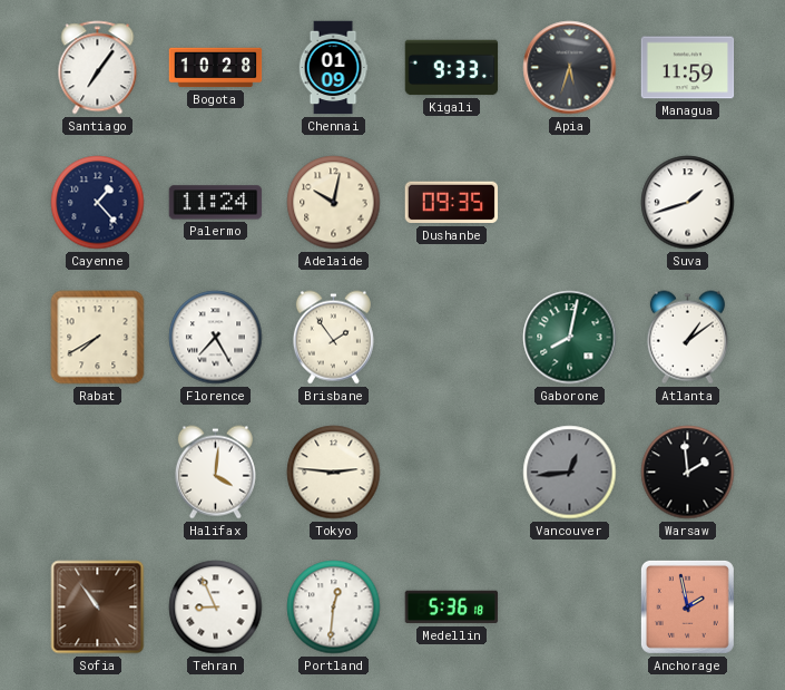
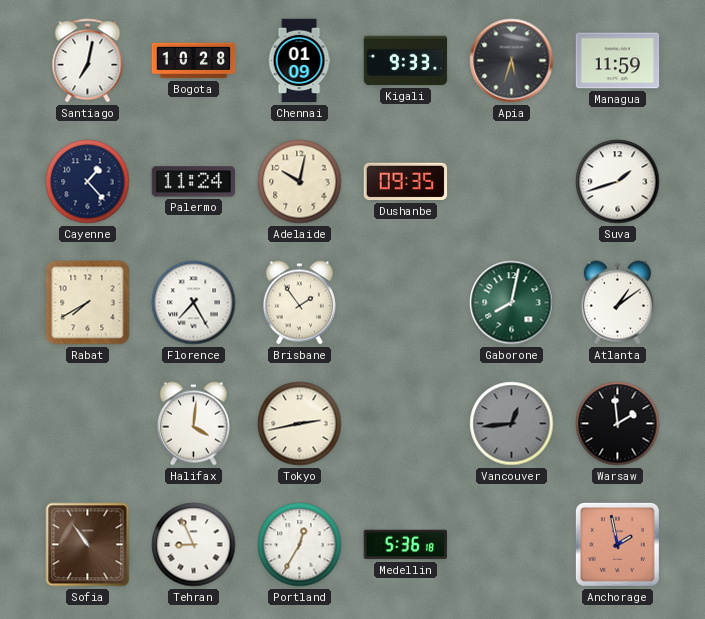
Santiago: 7:06 -> 7:02 (88, 61)
Tokyo: 2:46 -> 2:43 (300, 424)
Portland: 12:31 -> 12:35 (300, 545)
